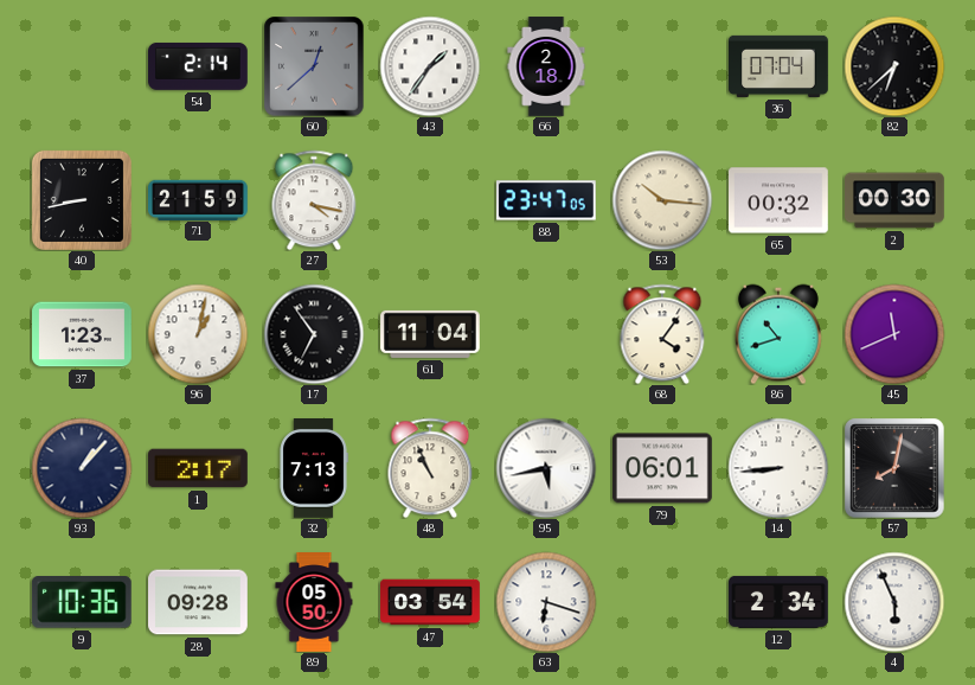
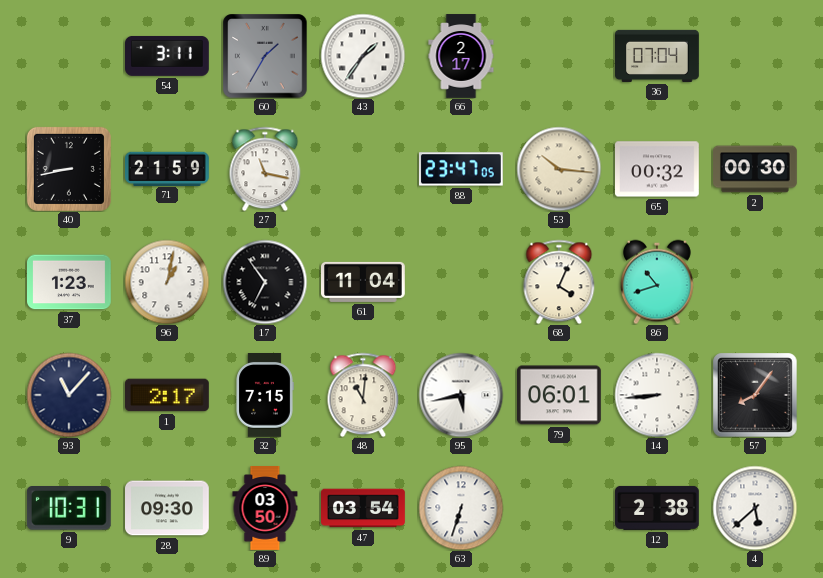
54: 2:14 -> 3:11 (168, 56)
60: 12:38 -> 1:35 (265, 56)
66: 2:18 -> 2:17 (461, 56)
82: 6:38 -> none (894, 66)
27: 4:17 -> 11:17 (265, 169)
68: 4:06 -> 4:04 (559, 282)
45: 11:41 -> none (894, 334)
93: 1:07 -> 11:07 (69, 395)
32: 7:13 -> 7:15 (265, 396)
48: 10:56 -> 11:01 (363, 395)
57: 8:02 -> 8:06 (755, 395)
9: 10:36 -> 10:31 (69, 509)
28: 09:28 -> 09:30 (168, 508)
89: 05:50 -> 03:50 (265, 509)
63: 6:18 -> 6:33 (461, 508)
12: 2:34 -> 2:38 (658, 508)
4: 5:56 -> 5:38 (755, 508)
